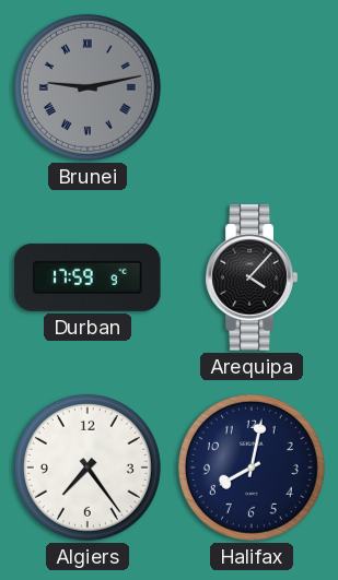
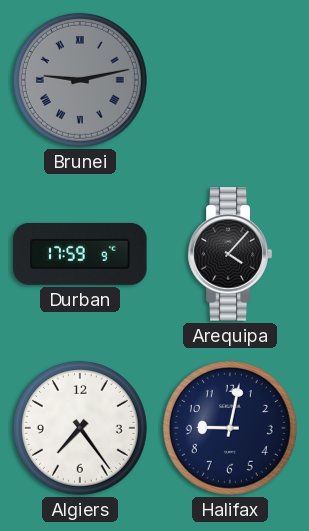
Halifax: 8:02 -> 9:02 (230, 428)
